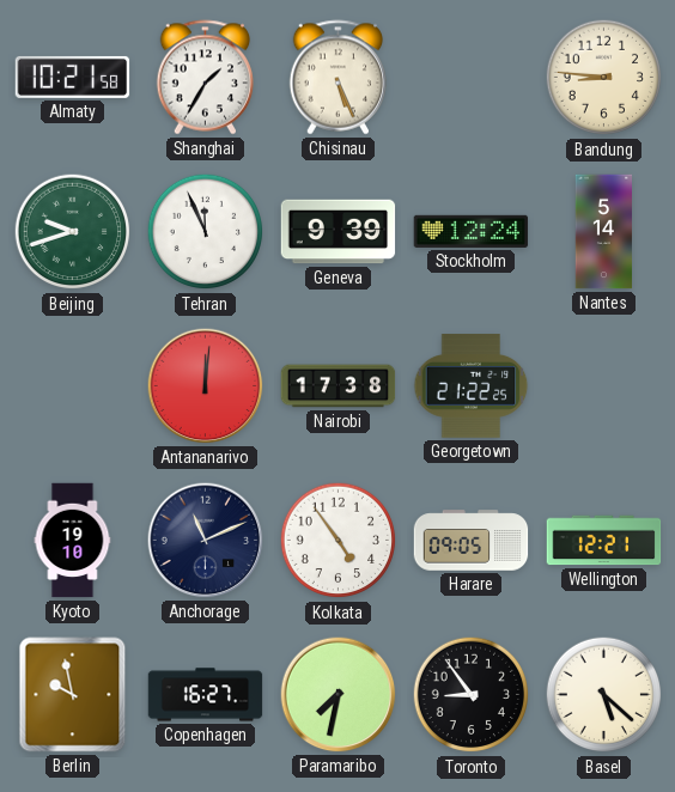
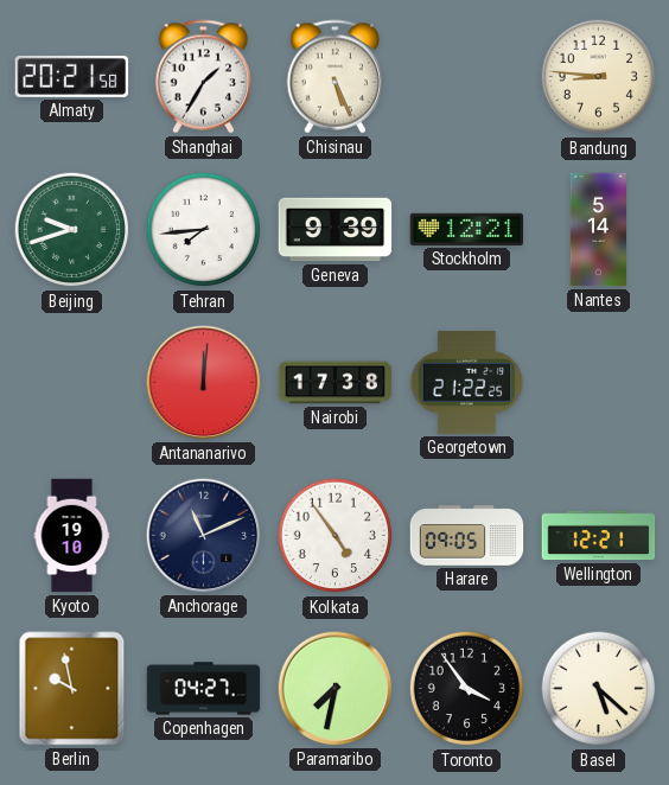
Almaty: 10:21 -> 20:21 (72, 76)
Tehran: 11:56 -> 7:44 (204, 230)
Stockholm: 12:24 -> 12:21 (467, 229)
Copenhagen: 16:27 -> 04:27 (204, 689)
Toronto: 8:54 -> 3:54 (467, 689)
